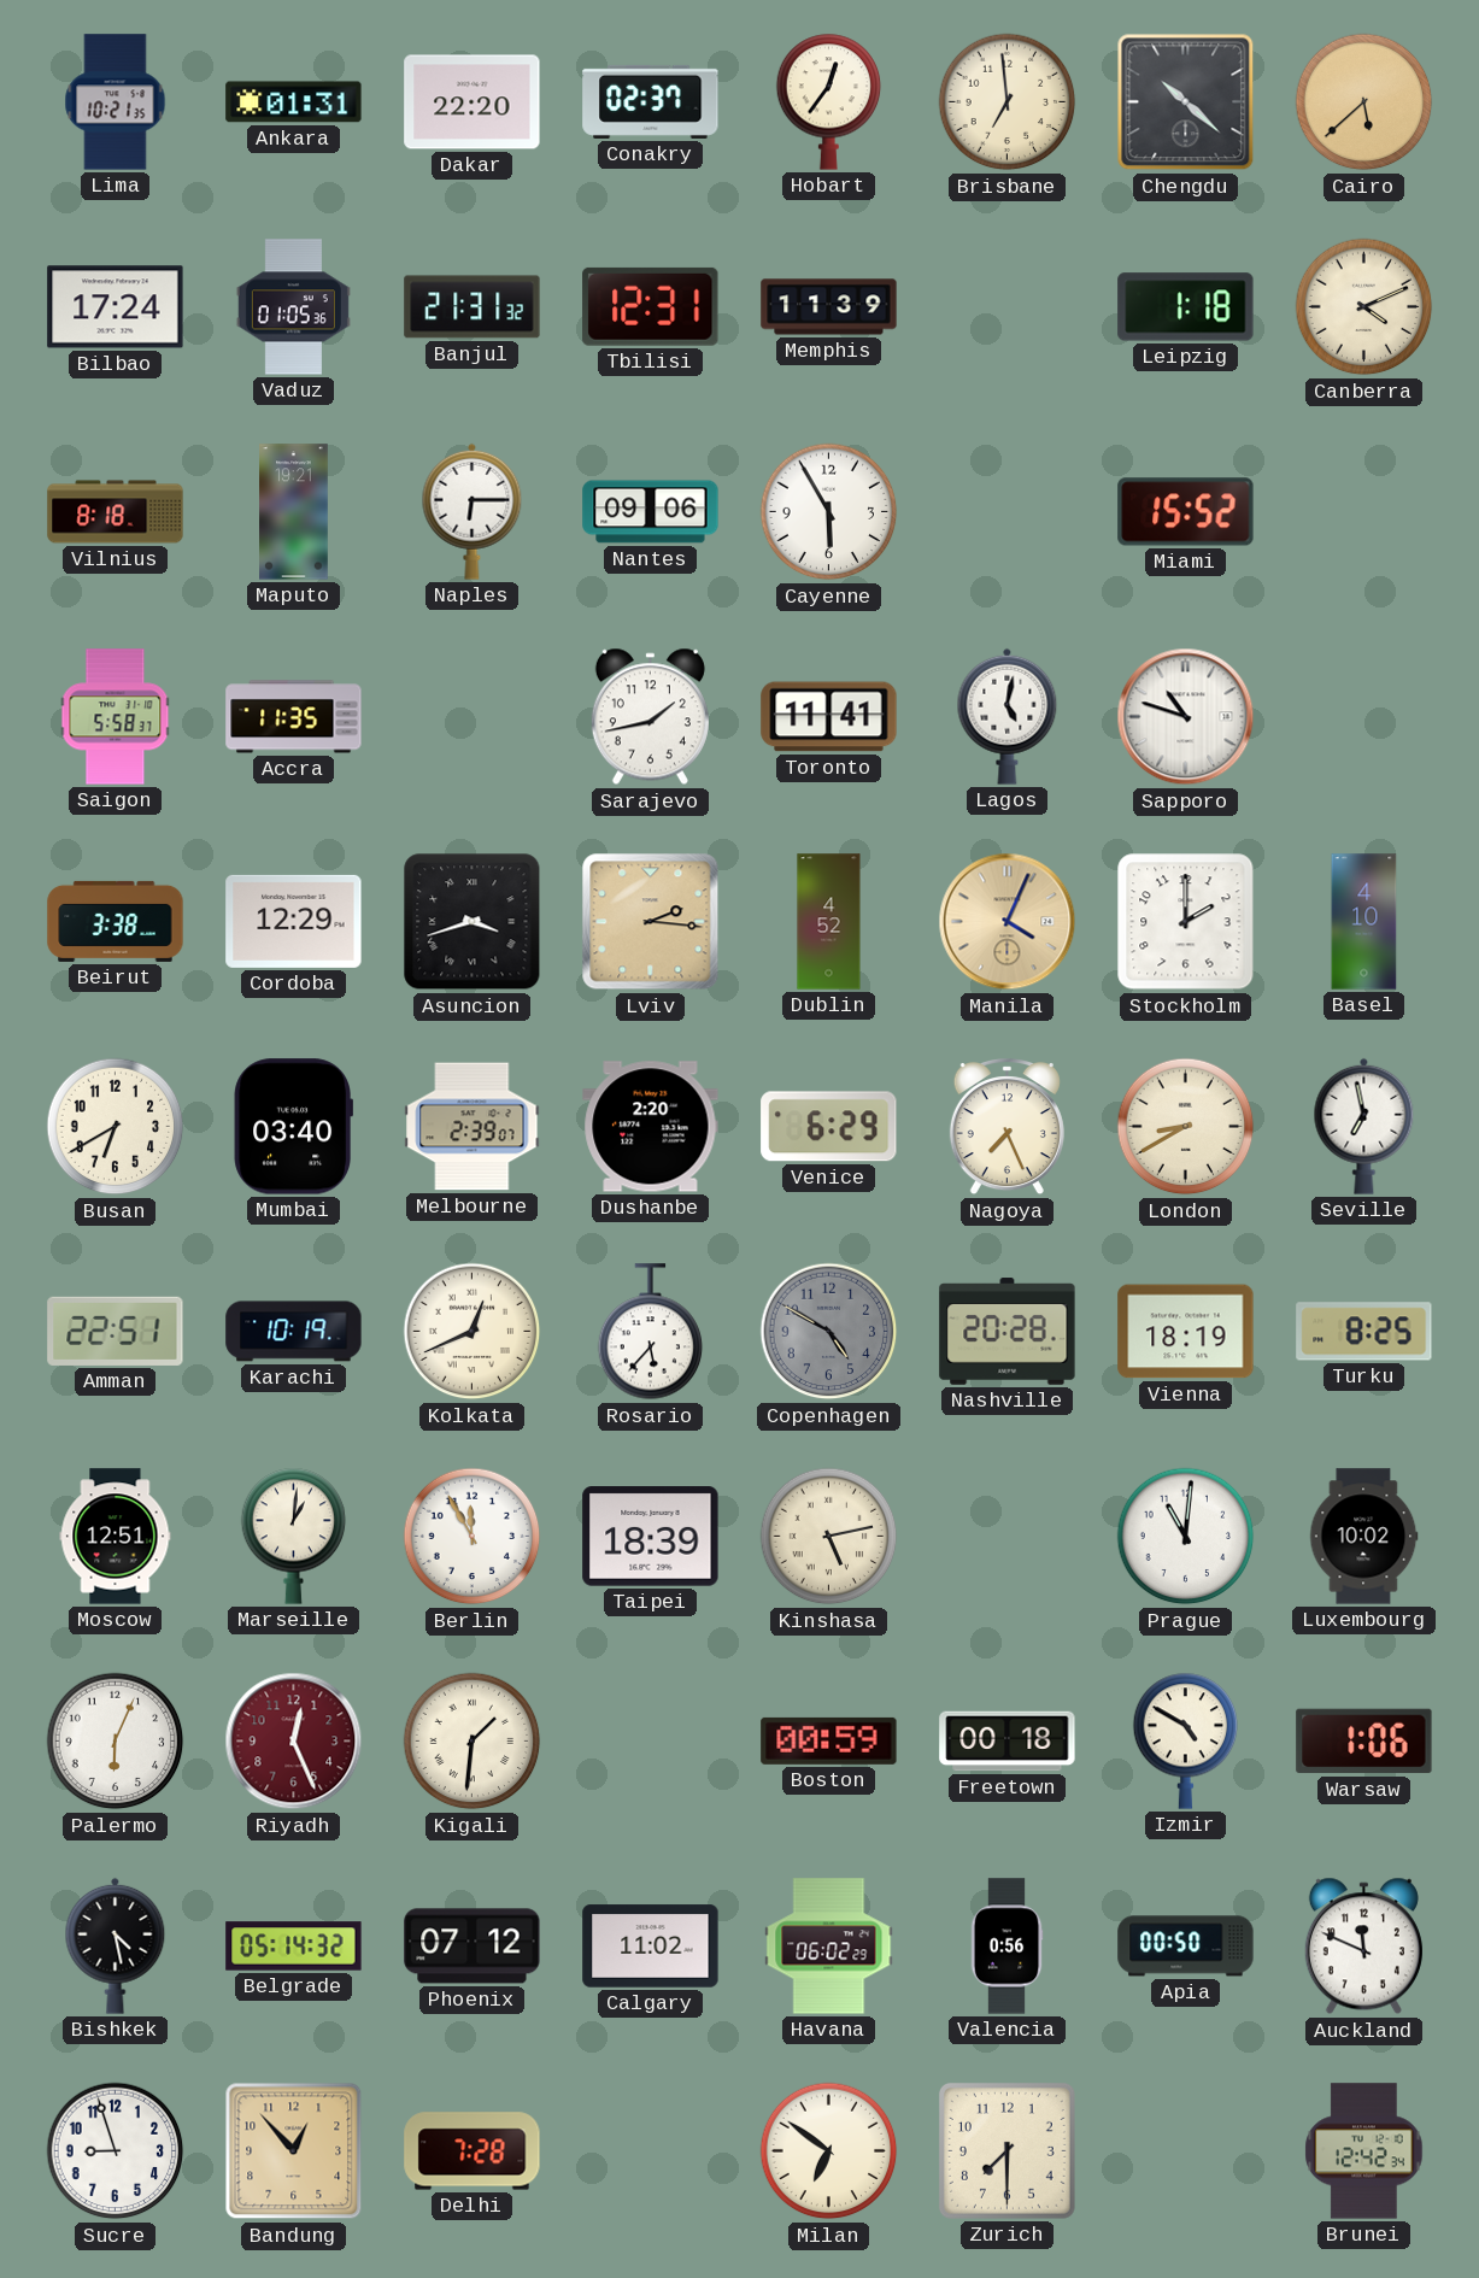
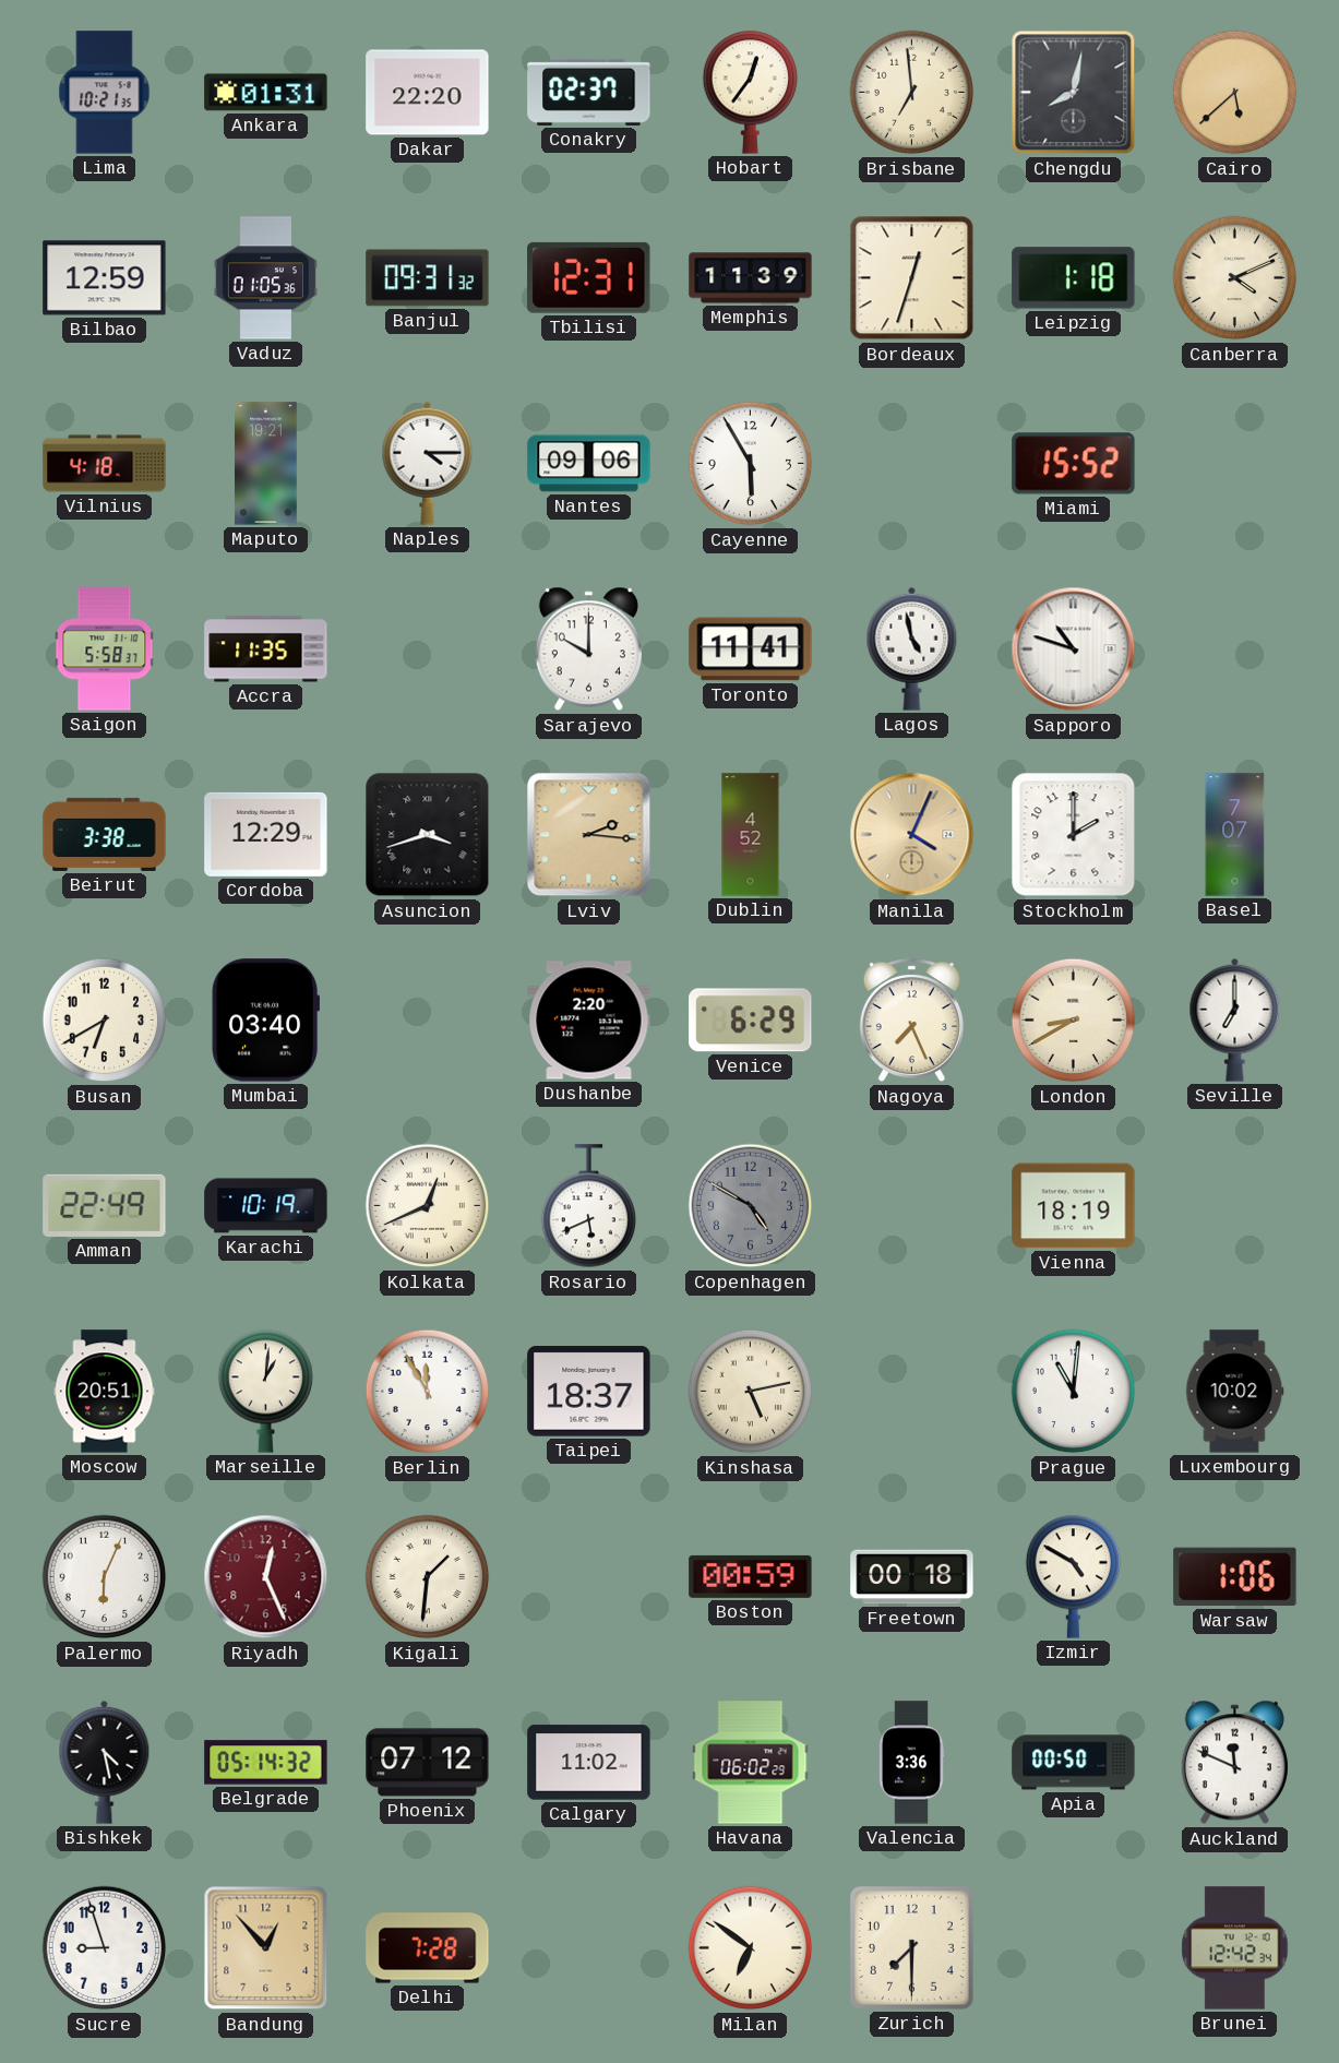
Chengdu: 10:22 -> 8:02 (1074, 93)
Bilbao: 17:24 -> 12:59 (105, 278)
Banjul: 21:31 -> 09:31 (428, 278)
Bordeaux: none -> 12:33 (912, 278)
Vilnius: 8:18 -> 4:18 (105, 464)
Naples: 6:15 -> 4:15 (428, 463)
Sarajevo: 1:43 -> 10:00 (588, 649)
Lagos: 5:02 -> 4:58 (912, 648)
Basel: 4:10 -> 7:07 (1235, 835)
Melbourne: 2:39 -> none (473, 1127)
Seville: 6:58 -> 7:00 (1235, 1019)
Amman: 22:51 -> 22:49 (105, 1205)
Rosario: 5:37 -> 5:41 (589, 1206)
Nashville: 20:28 -> none (1008, 1332)
Turku: 8:25 -> none (1364, 1332)
Moscow: 12:51 -> 20:51 (105, 1392)
Taipei: 18:39 -> 18:37 (589, 1392)
Valencia: 0:56 -> 3:36 (911, 1763)
